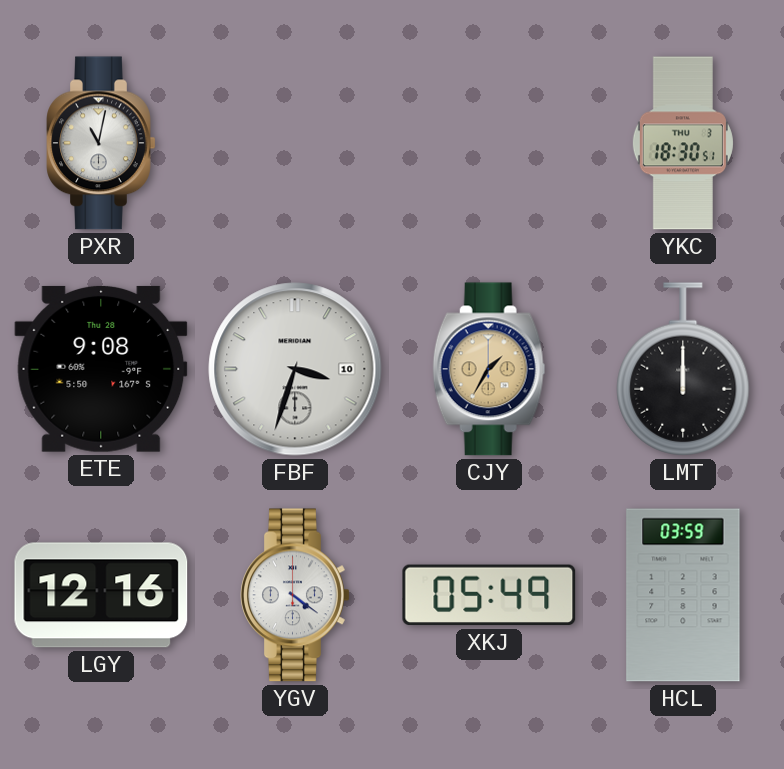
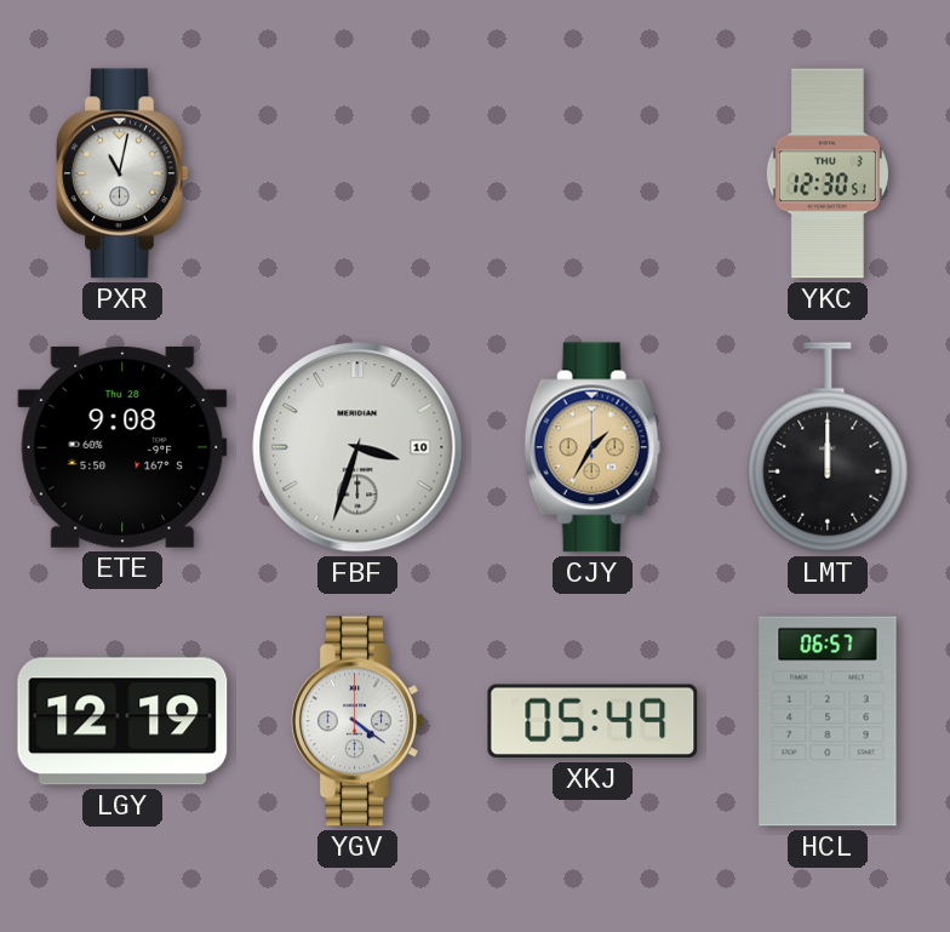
YKC: 18:30 -> 12:30 (828, 173)
LGY: 12:16 -> 12:19 (122, 721)
HCL: 03:59 -> 06:57 (828, 721)
